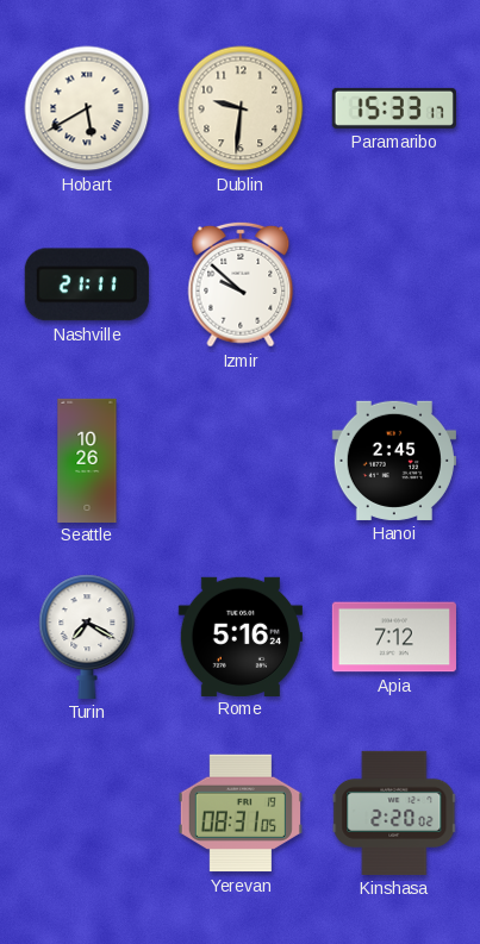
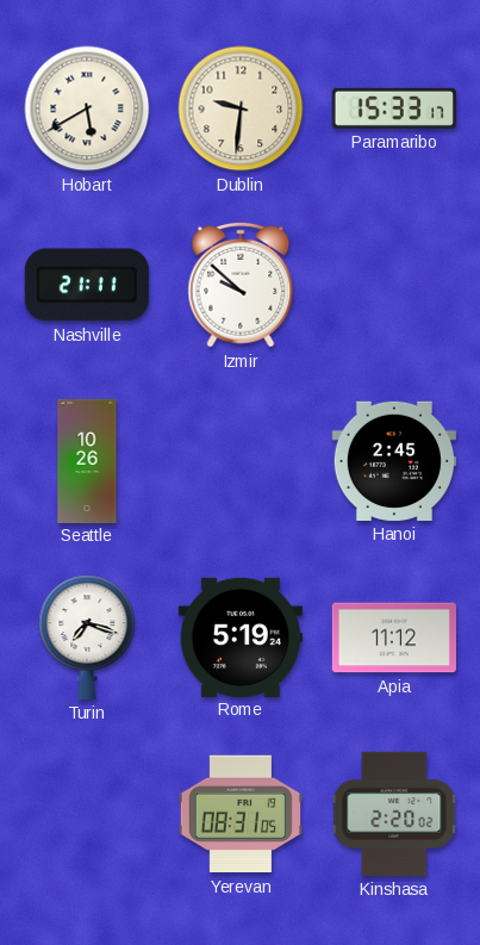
Turin: 7:20 -> 7:18 (87, 638)
Rome: 5:16 -> 5:19 (241, 636)
Apia: 7:12 -> 11:12 (394, 638)
